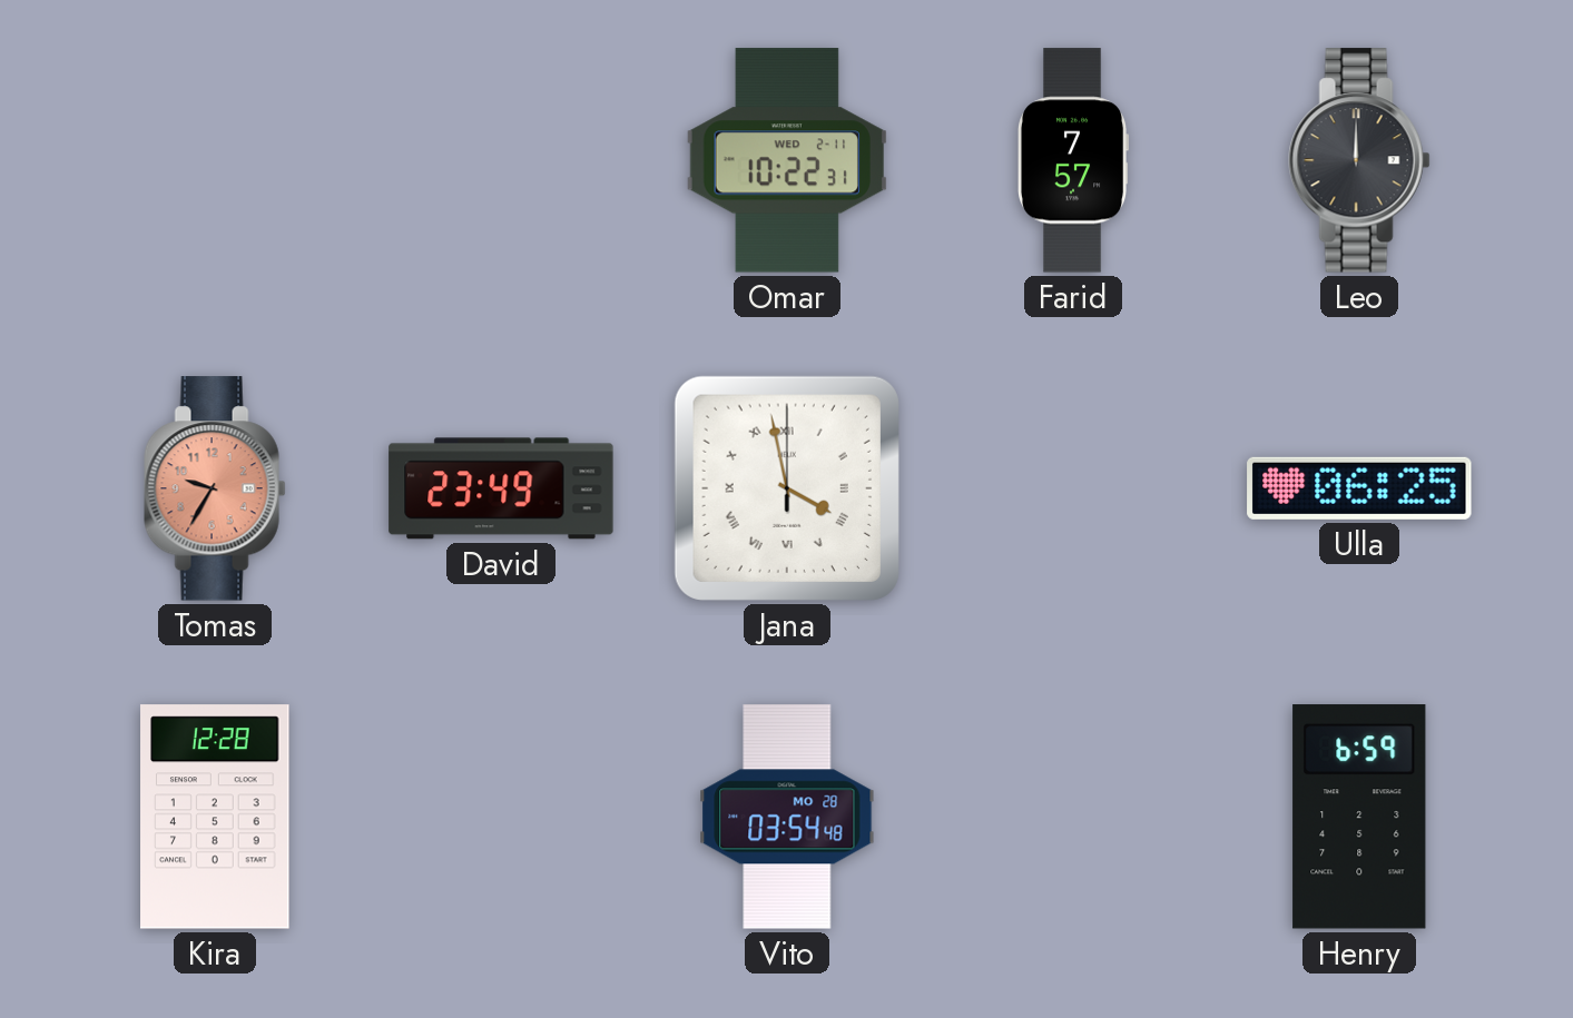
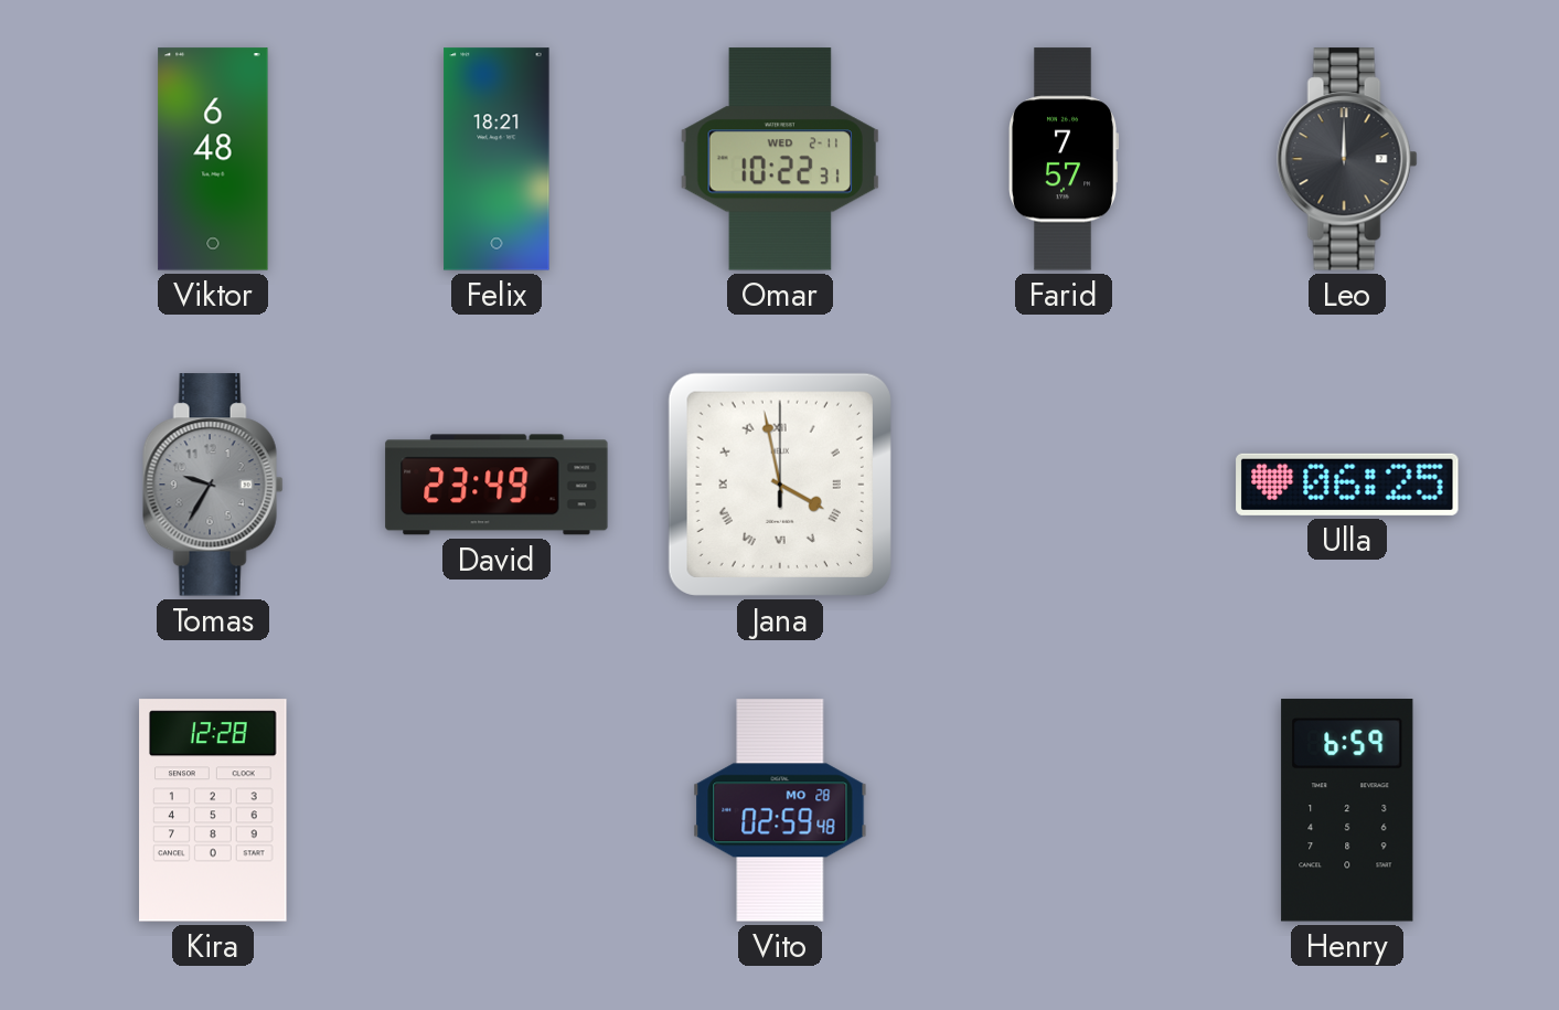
Viktor: none -> 6:48 (213, 159)
Felix: none -> 18:21 (496, 159)
Tomas dial: salmon -> grey (213, 485)
Vito: 03:54 -> 02:59 (780, 810)
